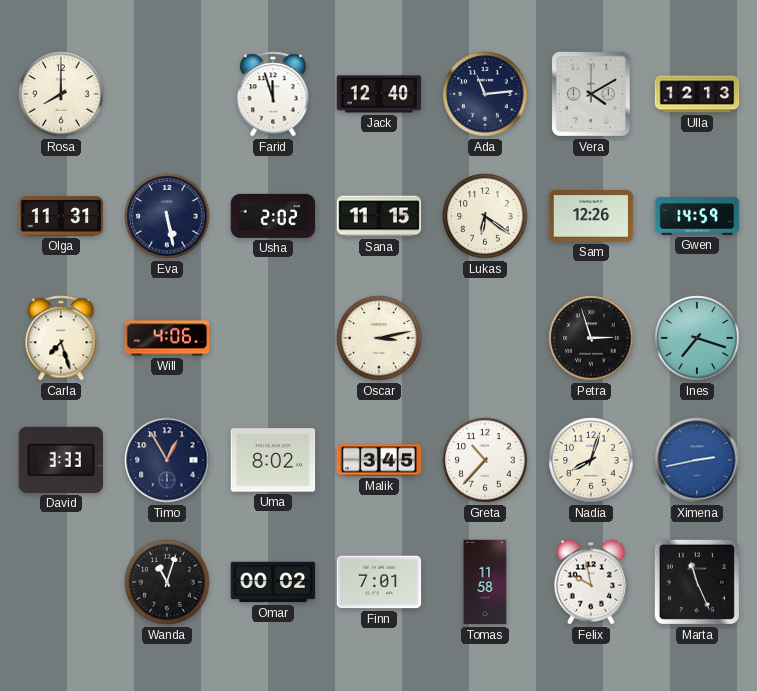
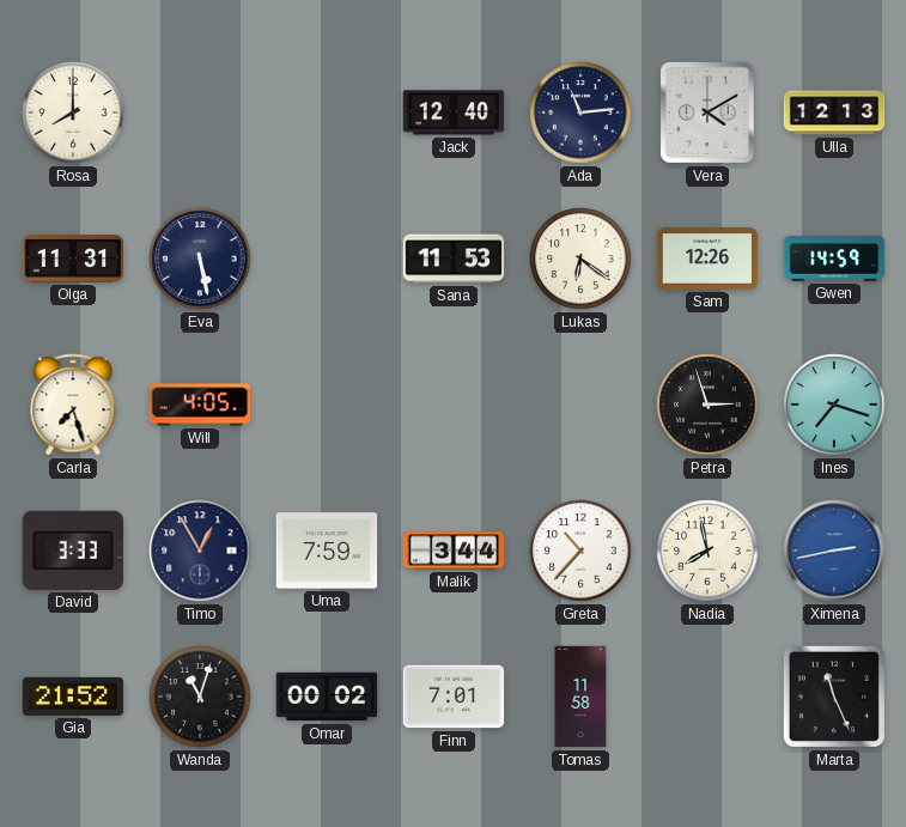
Farid: 11:57 -> none (273, 94)
Usha: 2:02 -> none (273, 216)
Sana: 11:15 -> 11:53 (454, 259)
Will: 4:06 -> 4:05 (200, 405)
Oscar: 3:13 -> none (379, 338)
Uma: 8:02 -> 7:59 (327, 551)
Malik: 3:45 -> 3:44 (454, 551)
Nadia: 8:03 -> 7:58 (707, 551)
Gia: none -> 21:52 (73, 697)
Felix: 9:58 -> none (591, 582)
